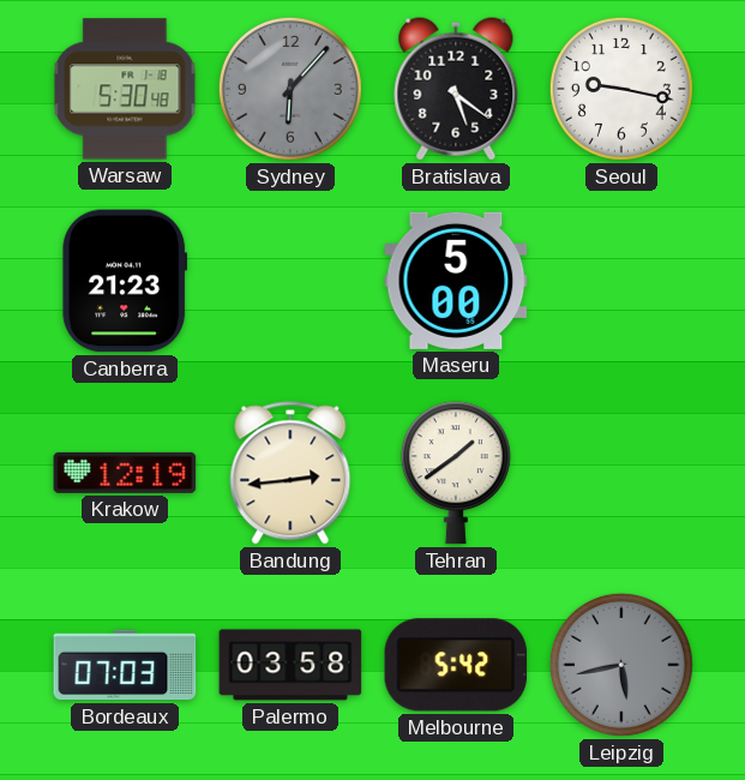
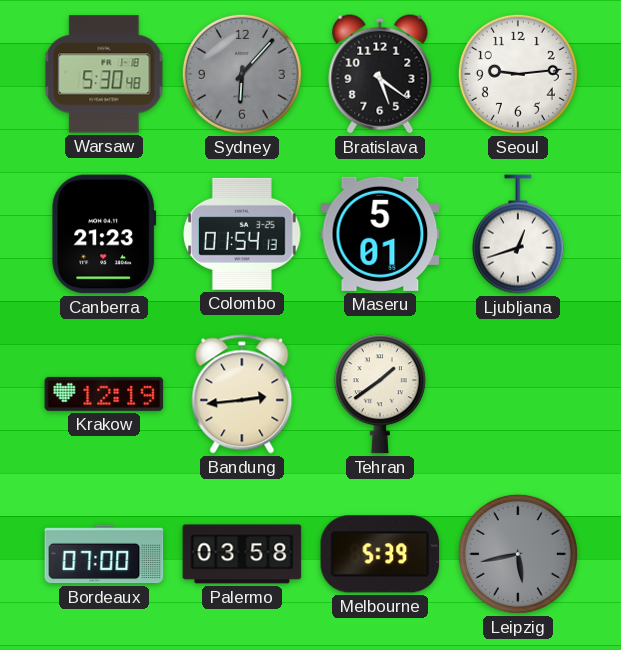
Seoul: 9:17 -> 9:14 (518, 74)
Colombo: none -> 01:54 (243, 234)
Maseru: 5:00 -> 5:01 (380, 234)
Ljubljana: none -> 12:42 (518, 234)
Bordeaux: 07:03 -> 07:00 (104, 554)
Melbourne: 5:42 -> 5:39 (380, 554)
